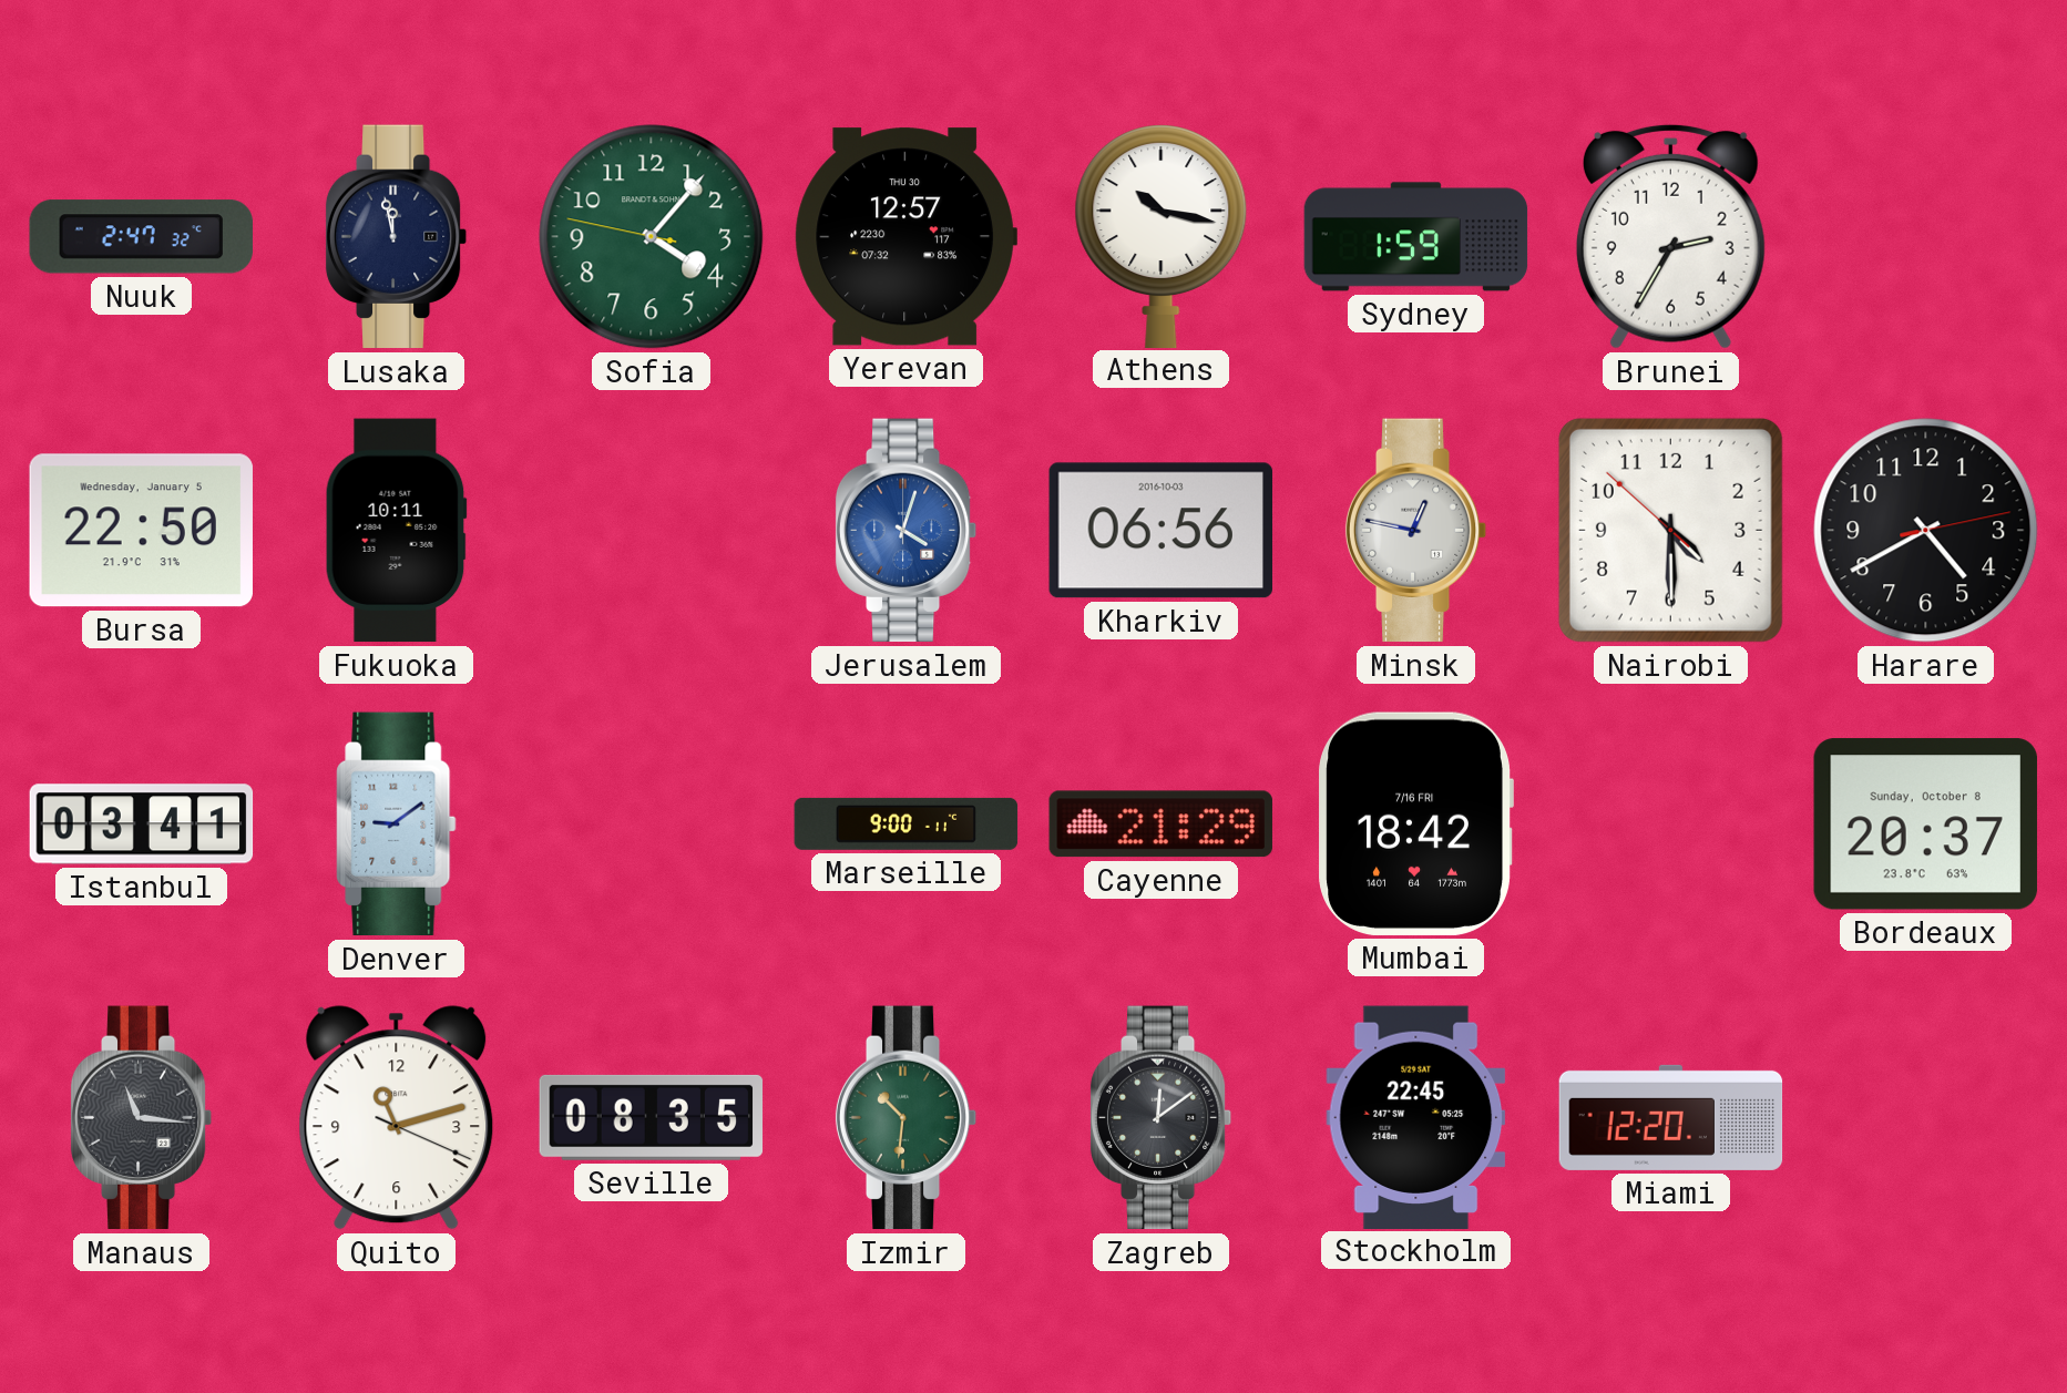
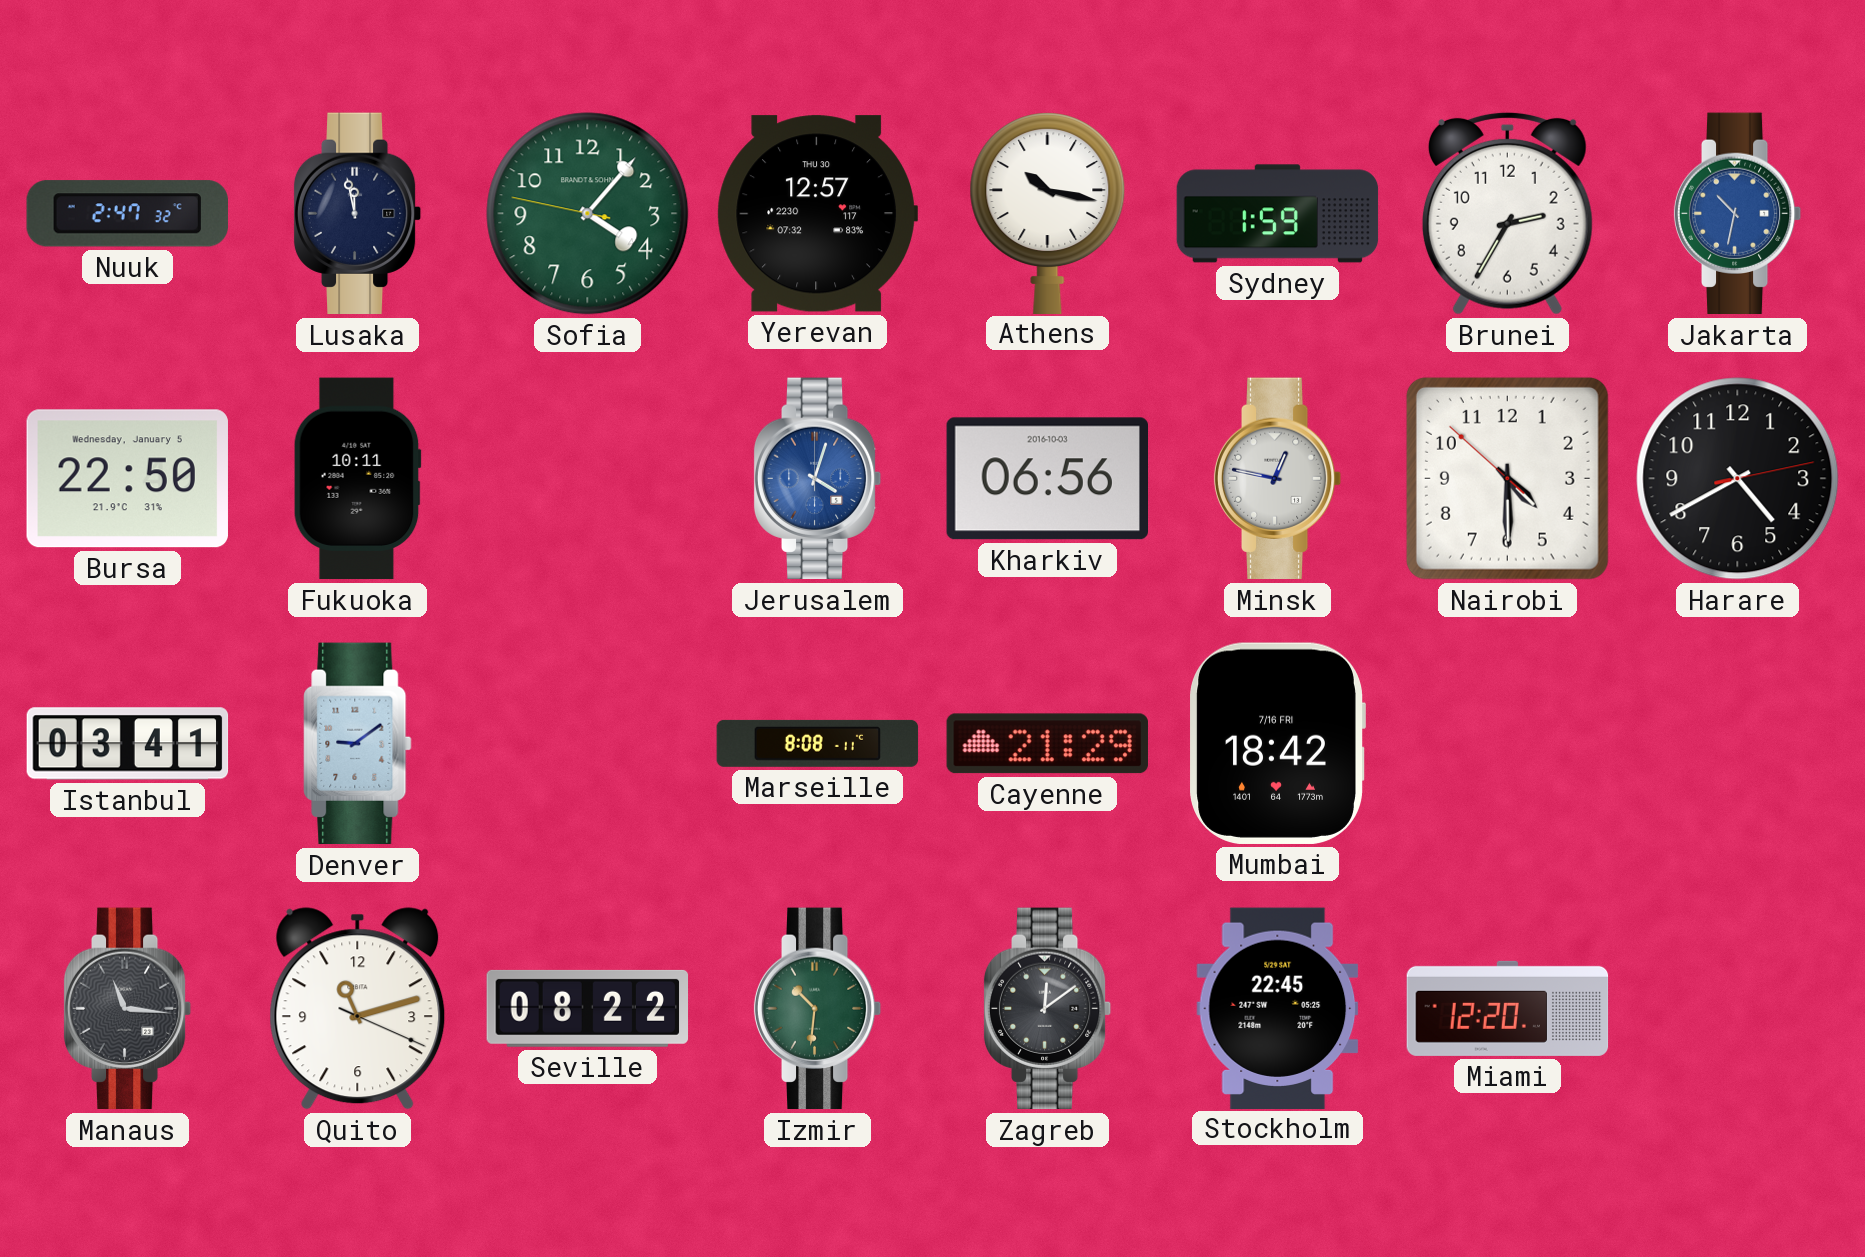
Jakarta: none -> 10:32 (1738, 214)
Marseille: 9:00 -> 8:08 (818, 743)
Bordeaux: 20:37 -> none (1925, 824)
Seville: 08:35 -> 08:22 (588, 1008)
